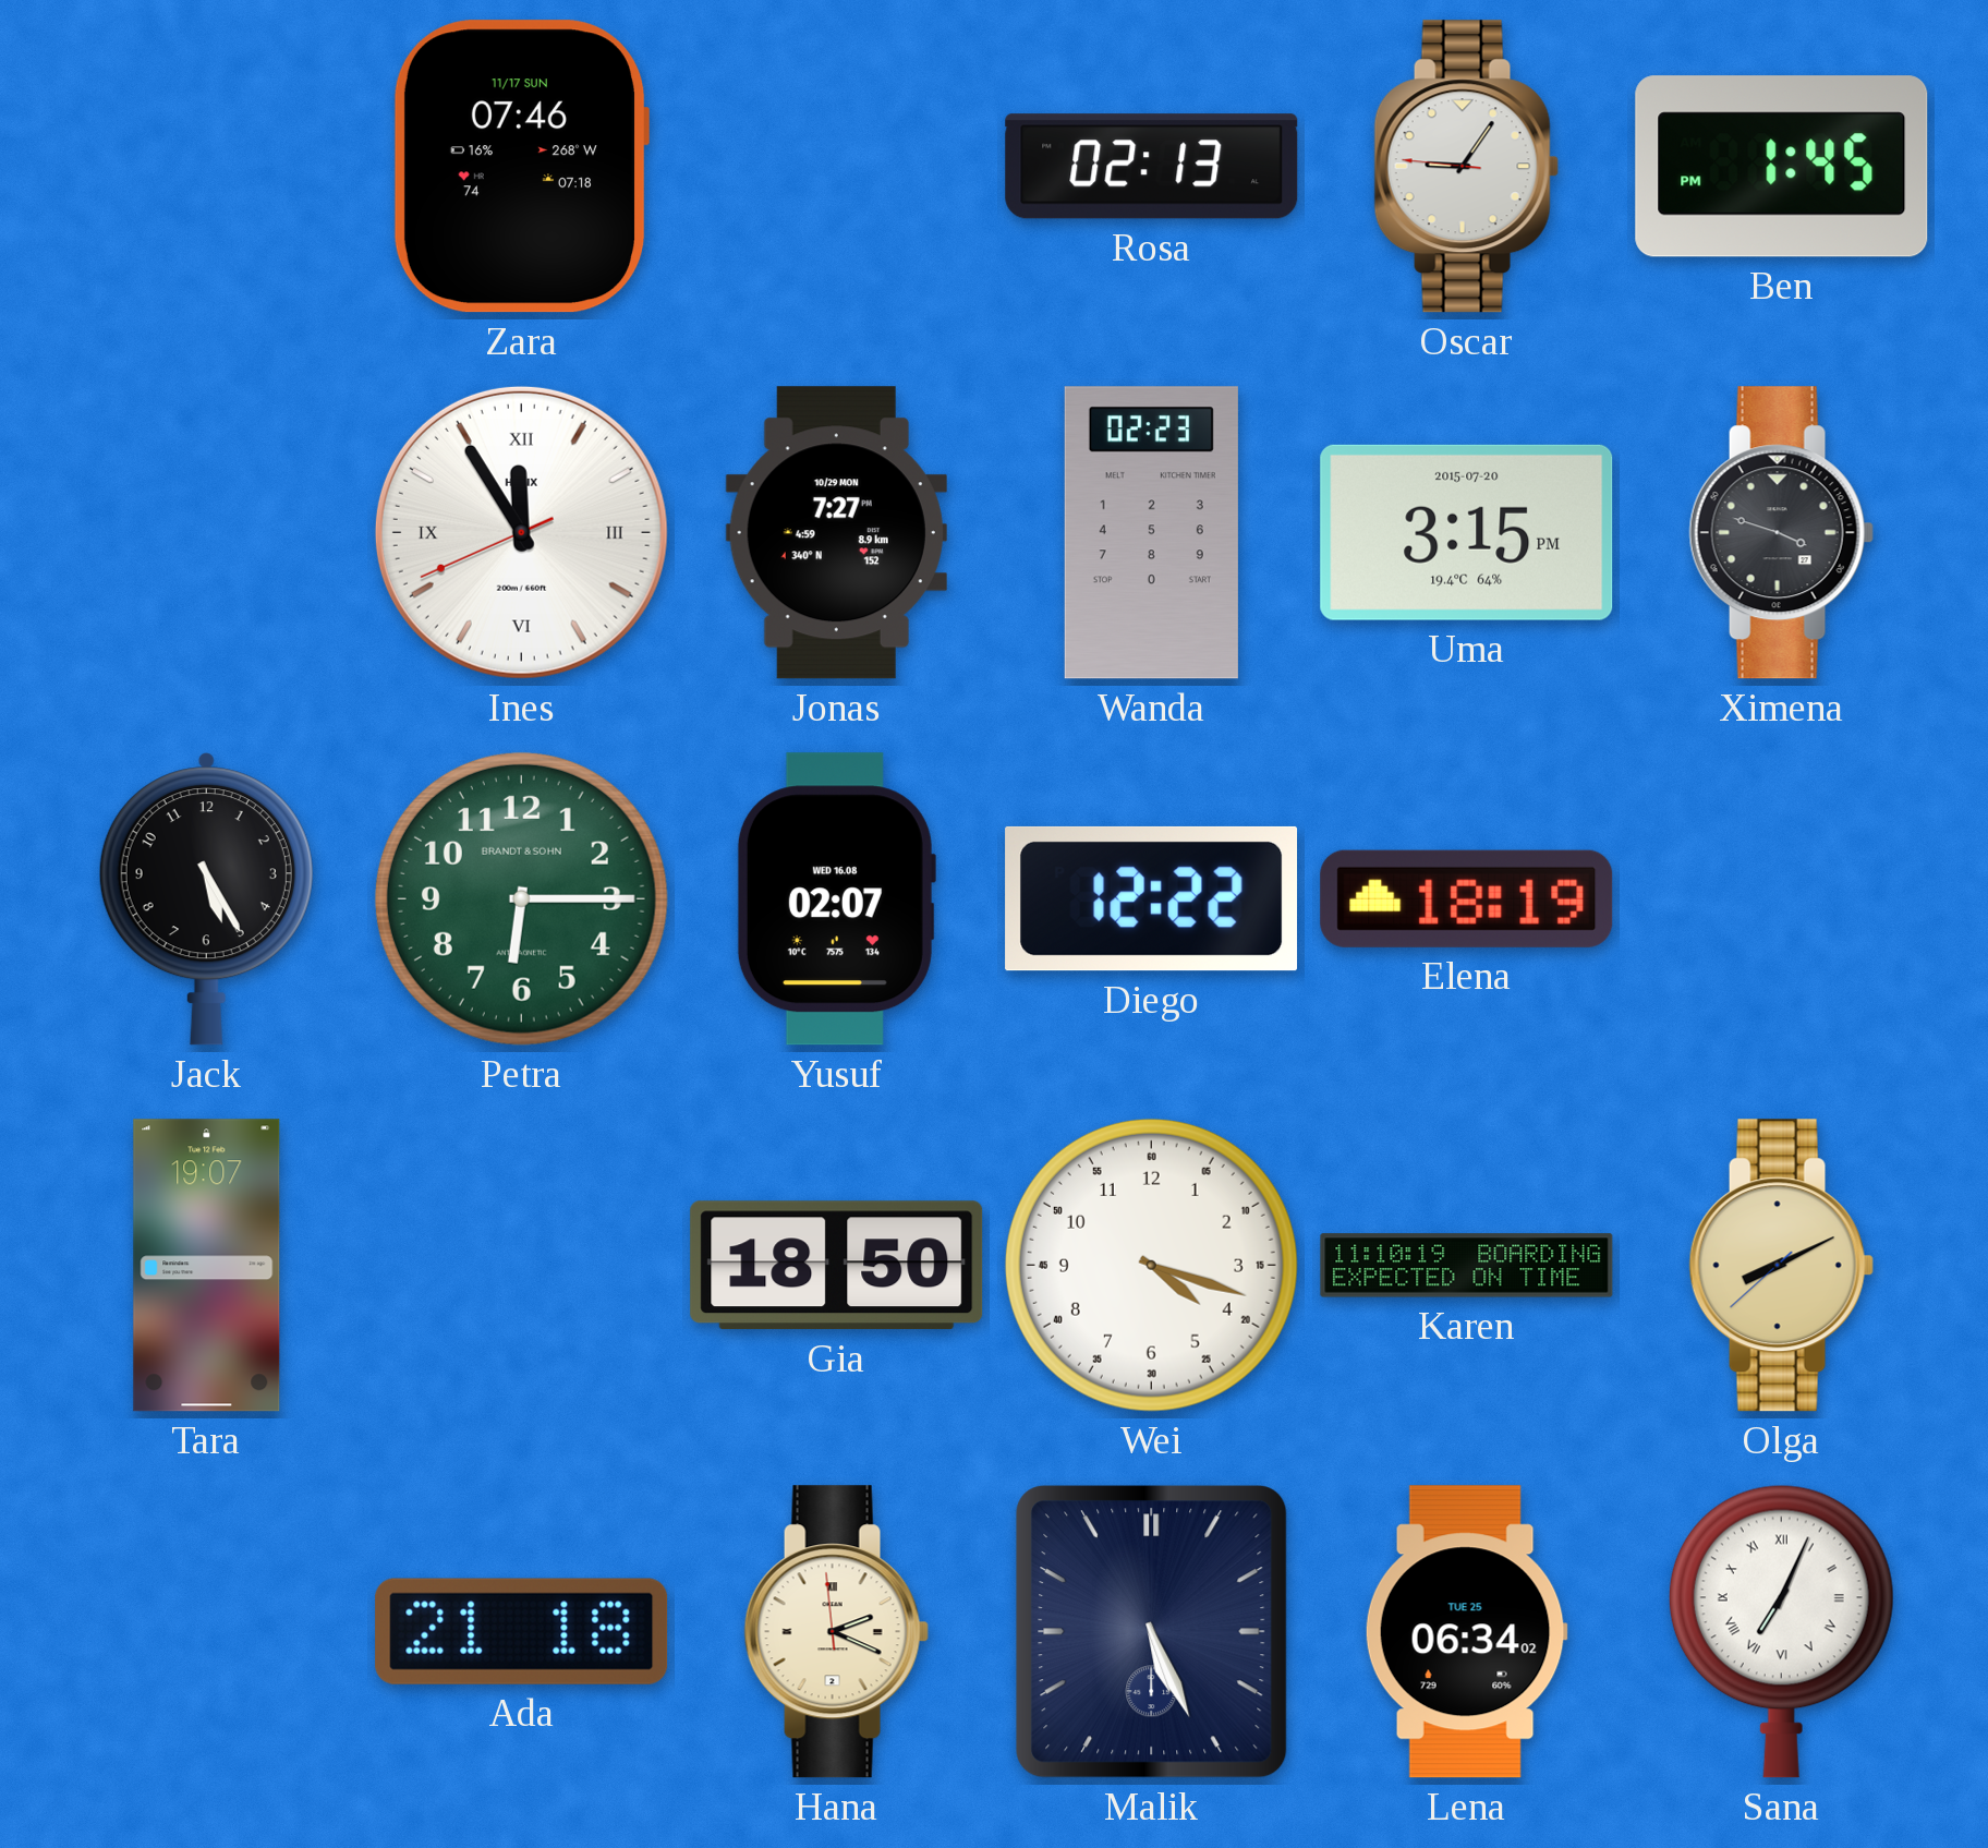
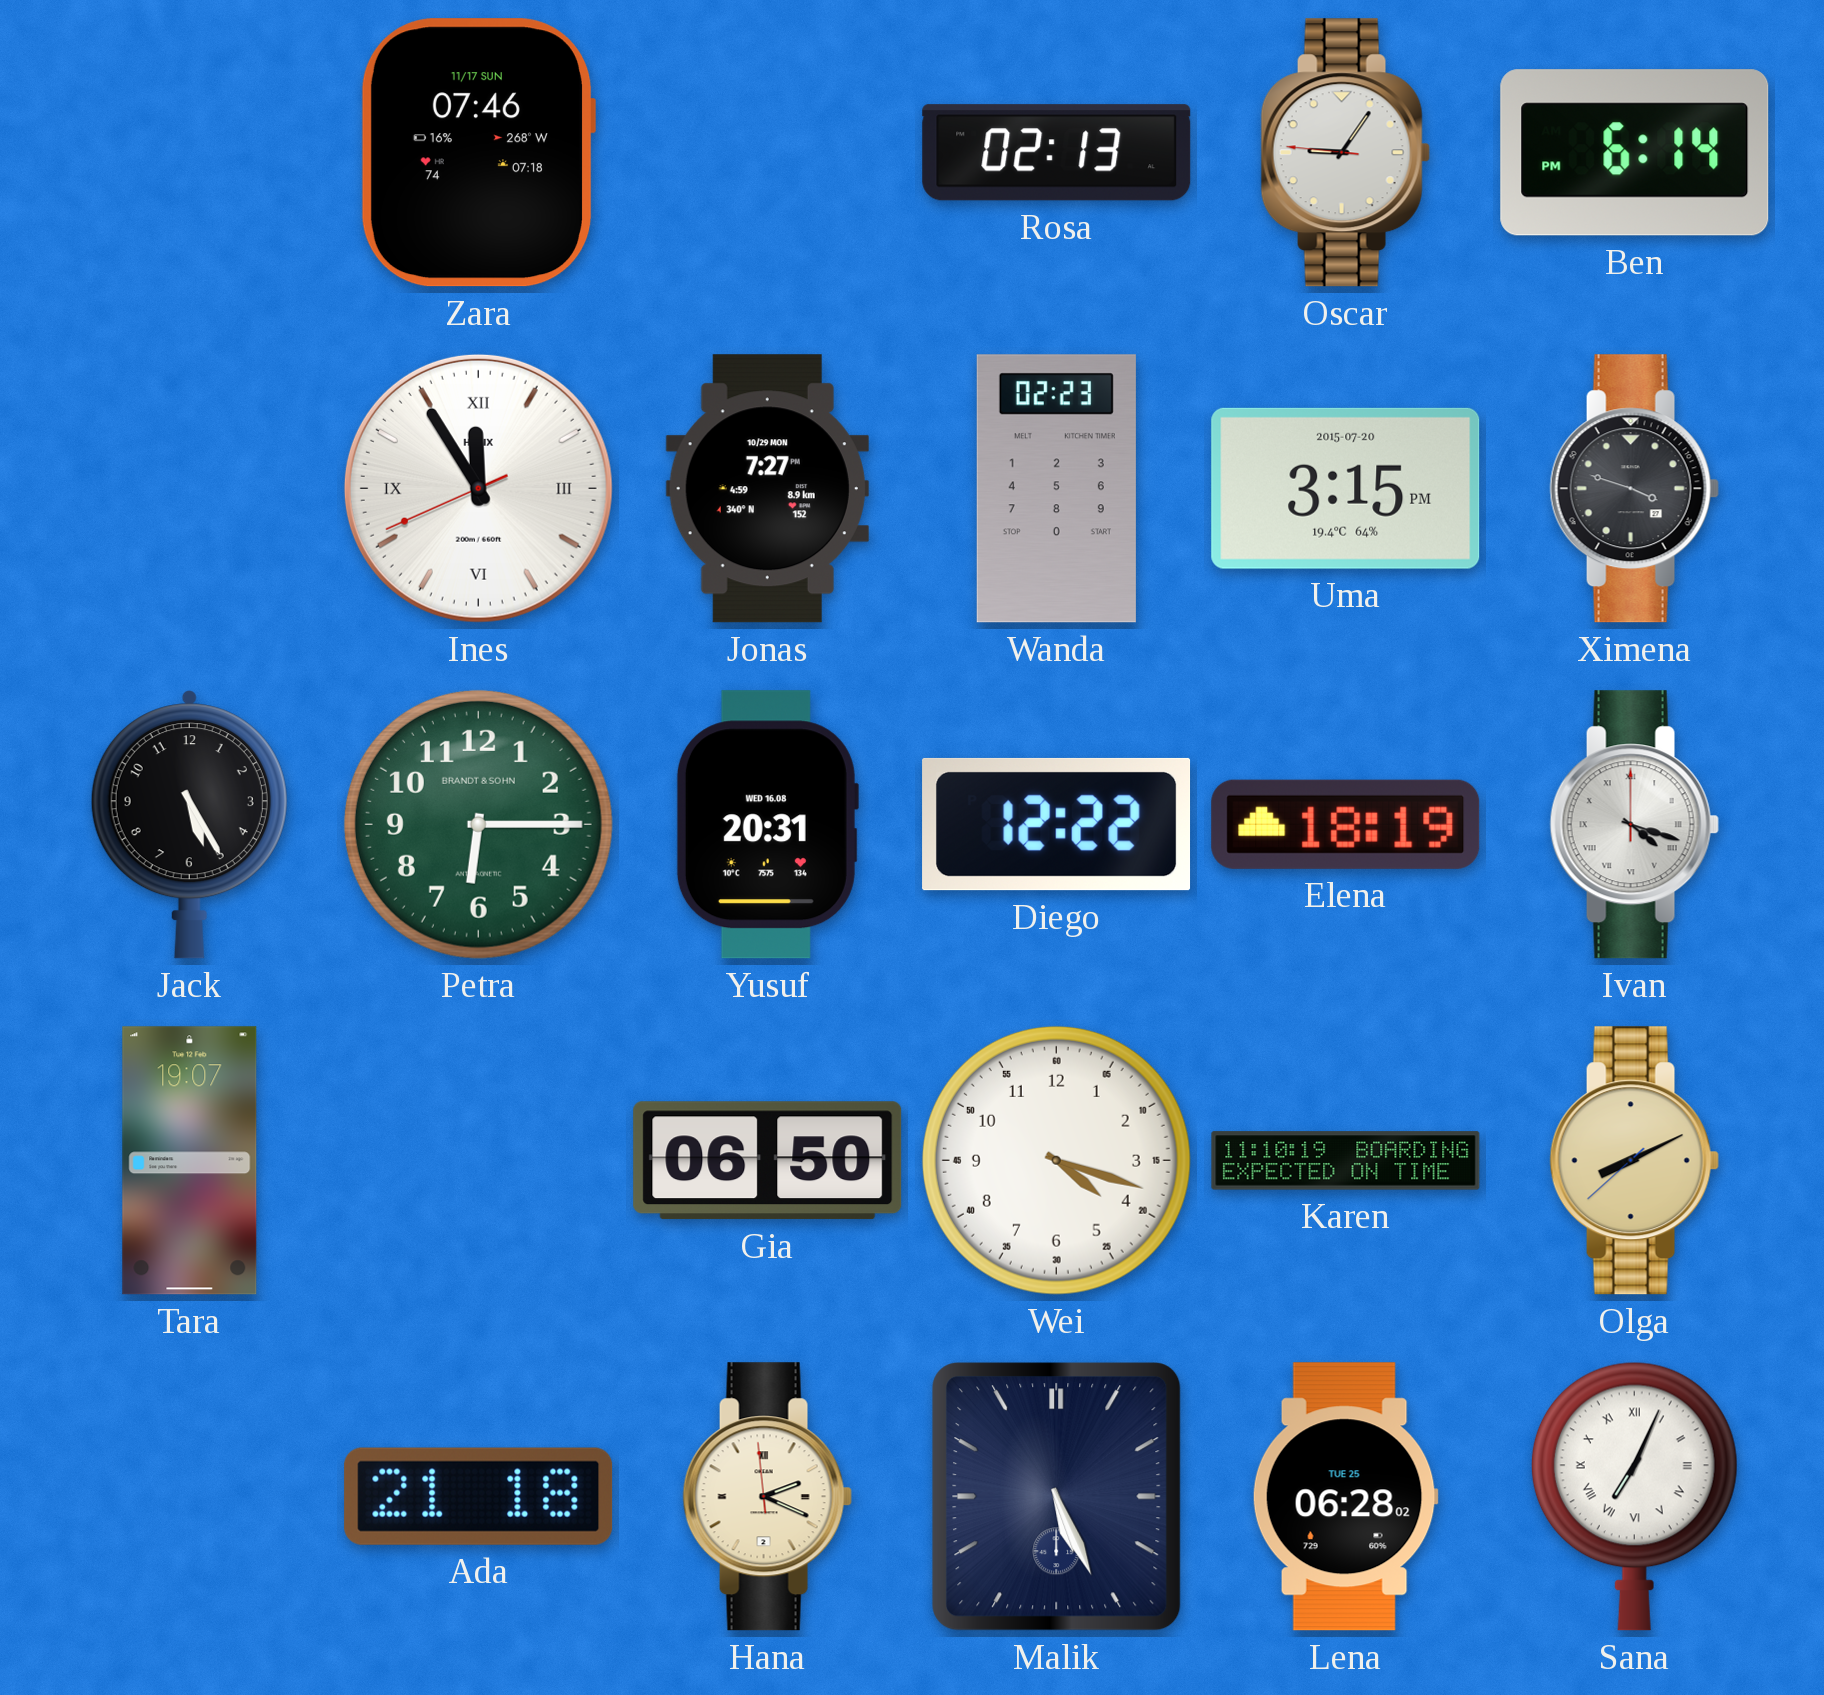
Ben: 1:45 -> 6:14 (1635, 153)
Yusuf: 02:07 -> 20:31 (767, 825)
Ivan: none -> 4:18 (1634, 825)
Gia: 18:50 -> 06:50 (768, 1161)
Lena: 06:34 -> 06:28 (1345, 1497)
